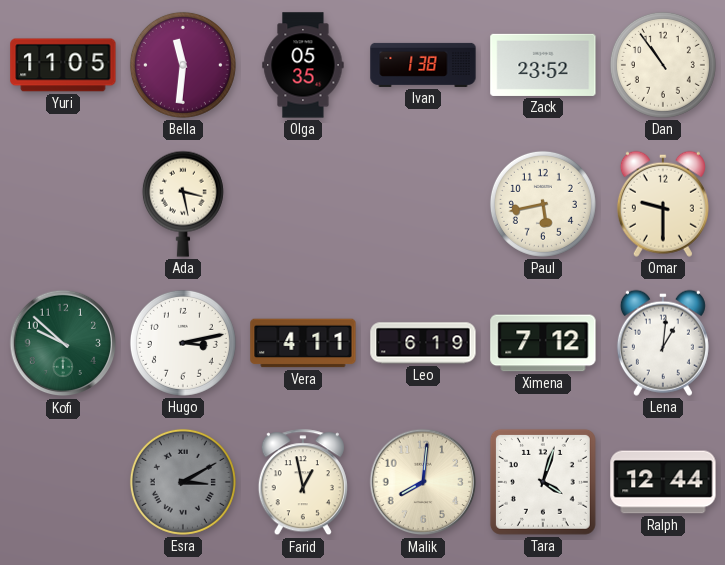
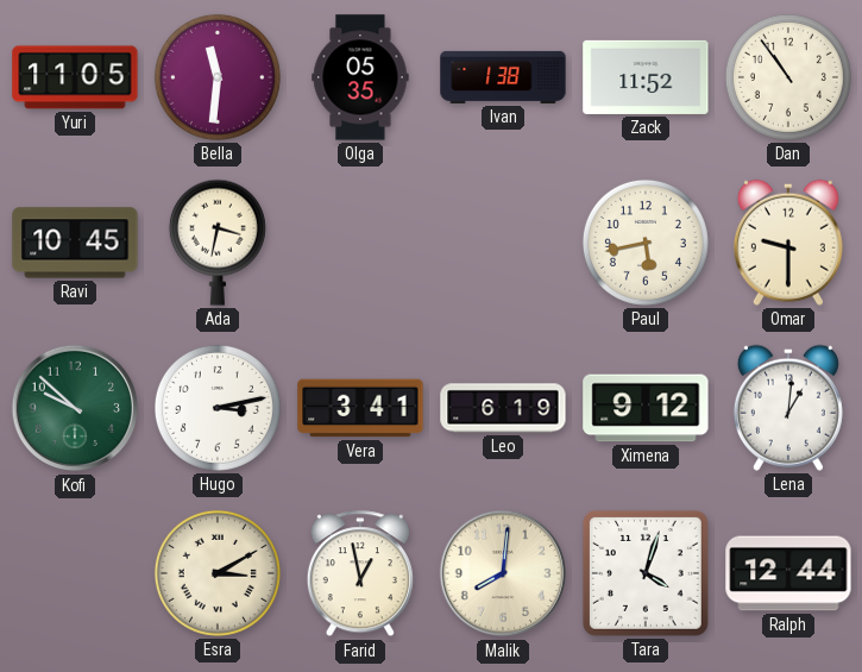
Zack: 23:52 -> 11:52 (646, 77)
Ravi: none -> 10:45 (75, 243)
Ada: 3:28 -> 3:32 (218, 243)
Vera: 4:11 -> 3:41 (360, 408)
Ximena: 7:12 -> 9:12 (646, 408)
Esra dial: grey -> cream (218, 573)
